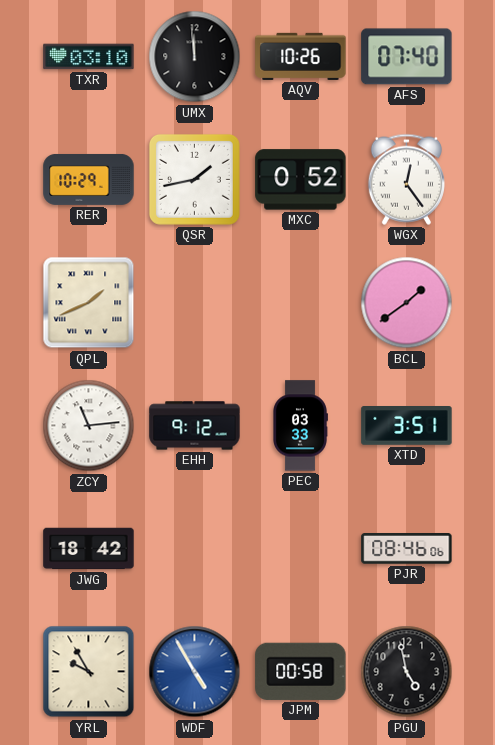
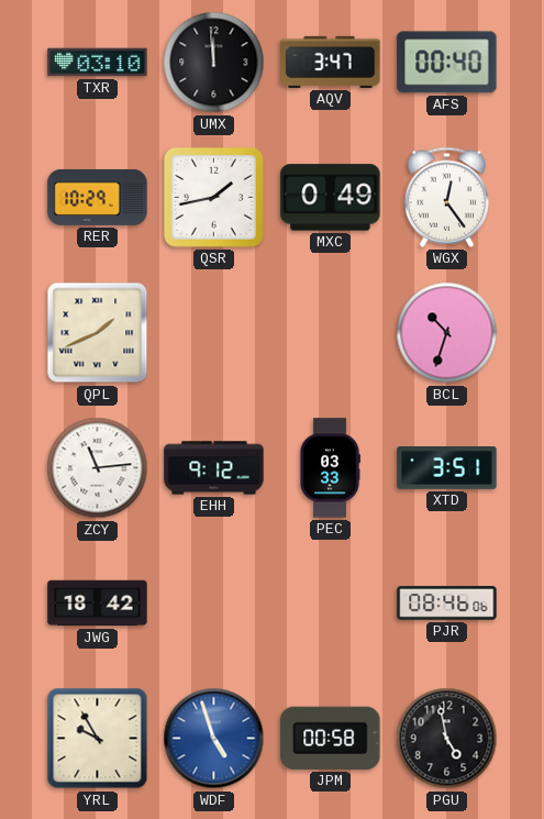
AQV: 10:26 -> 3:47 (331, 62)
AFS: 07:40 -> 00:40 (447, 63)
MXC: 0:52 -> 0:49 (331, 198)
BCL: 1:39 -> 10:33 (447, 333)
WDF: 4:55 -> 4:57 (214, 739)
